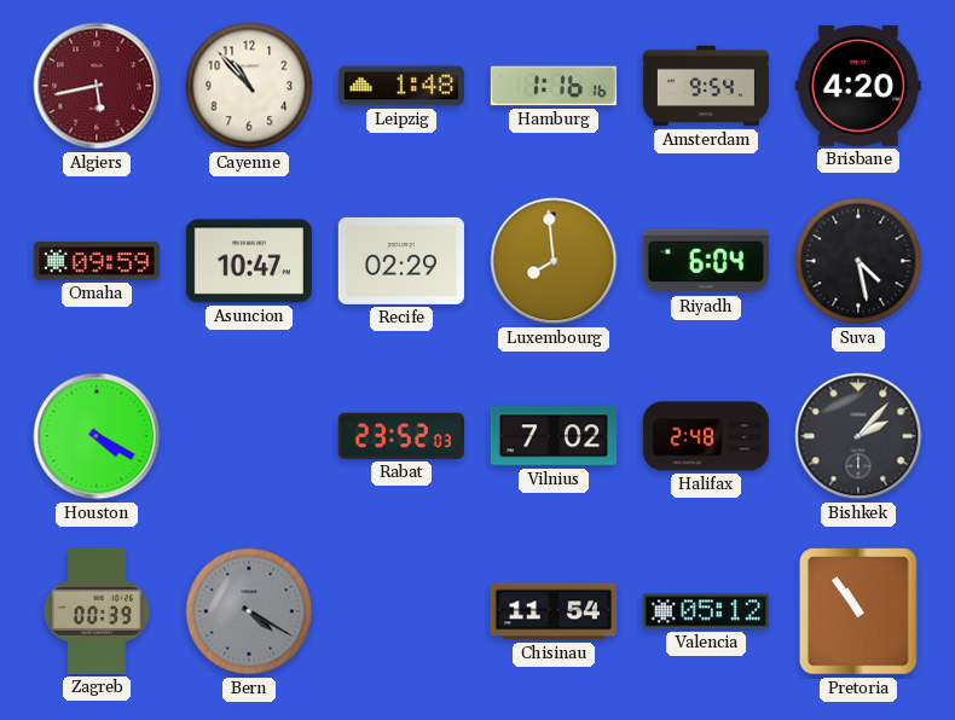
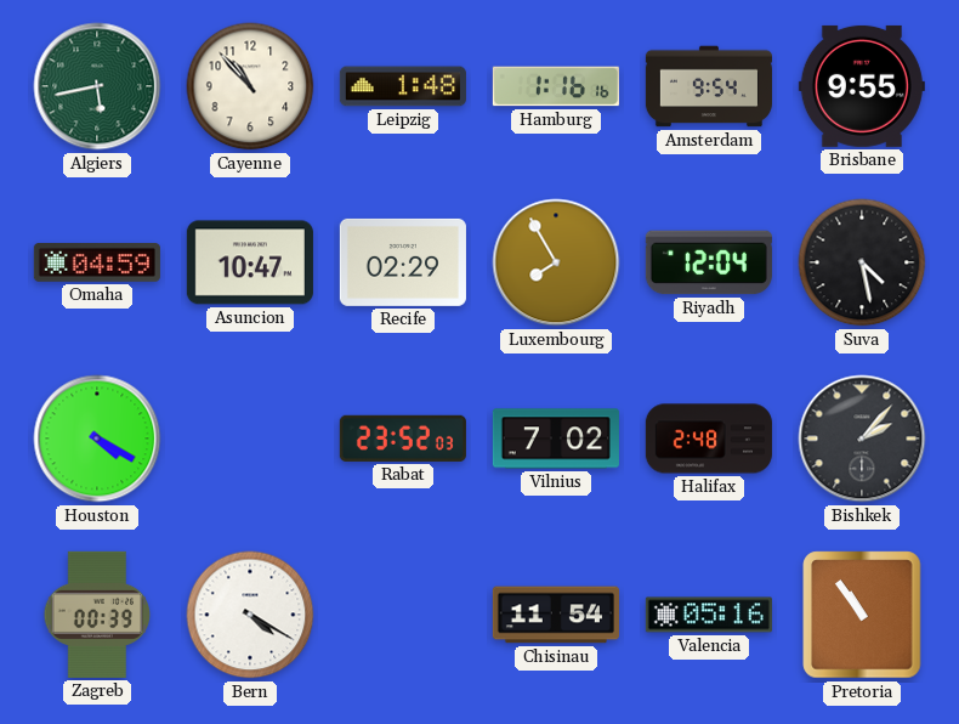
Algiers dial: burgundy -> green (97, 86)
Brisbane: 4:20 -> 9:55 (862, 86)
Omaha: 09:59 -> 04:59 (97, 264)
Luxembourg: 7:59 -> 7:55 (556, 262)
Riyadh: 6:04 -> 12:04 (709, 262)
Bern dial: grey -> white (250, 615)
Valencia: 05:12 -> 05:16 (709, 615)
